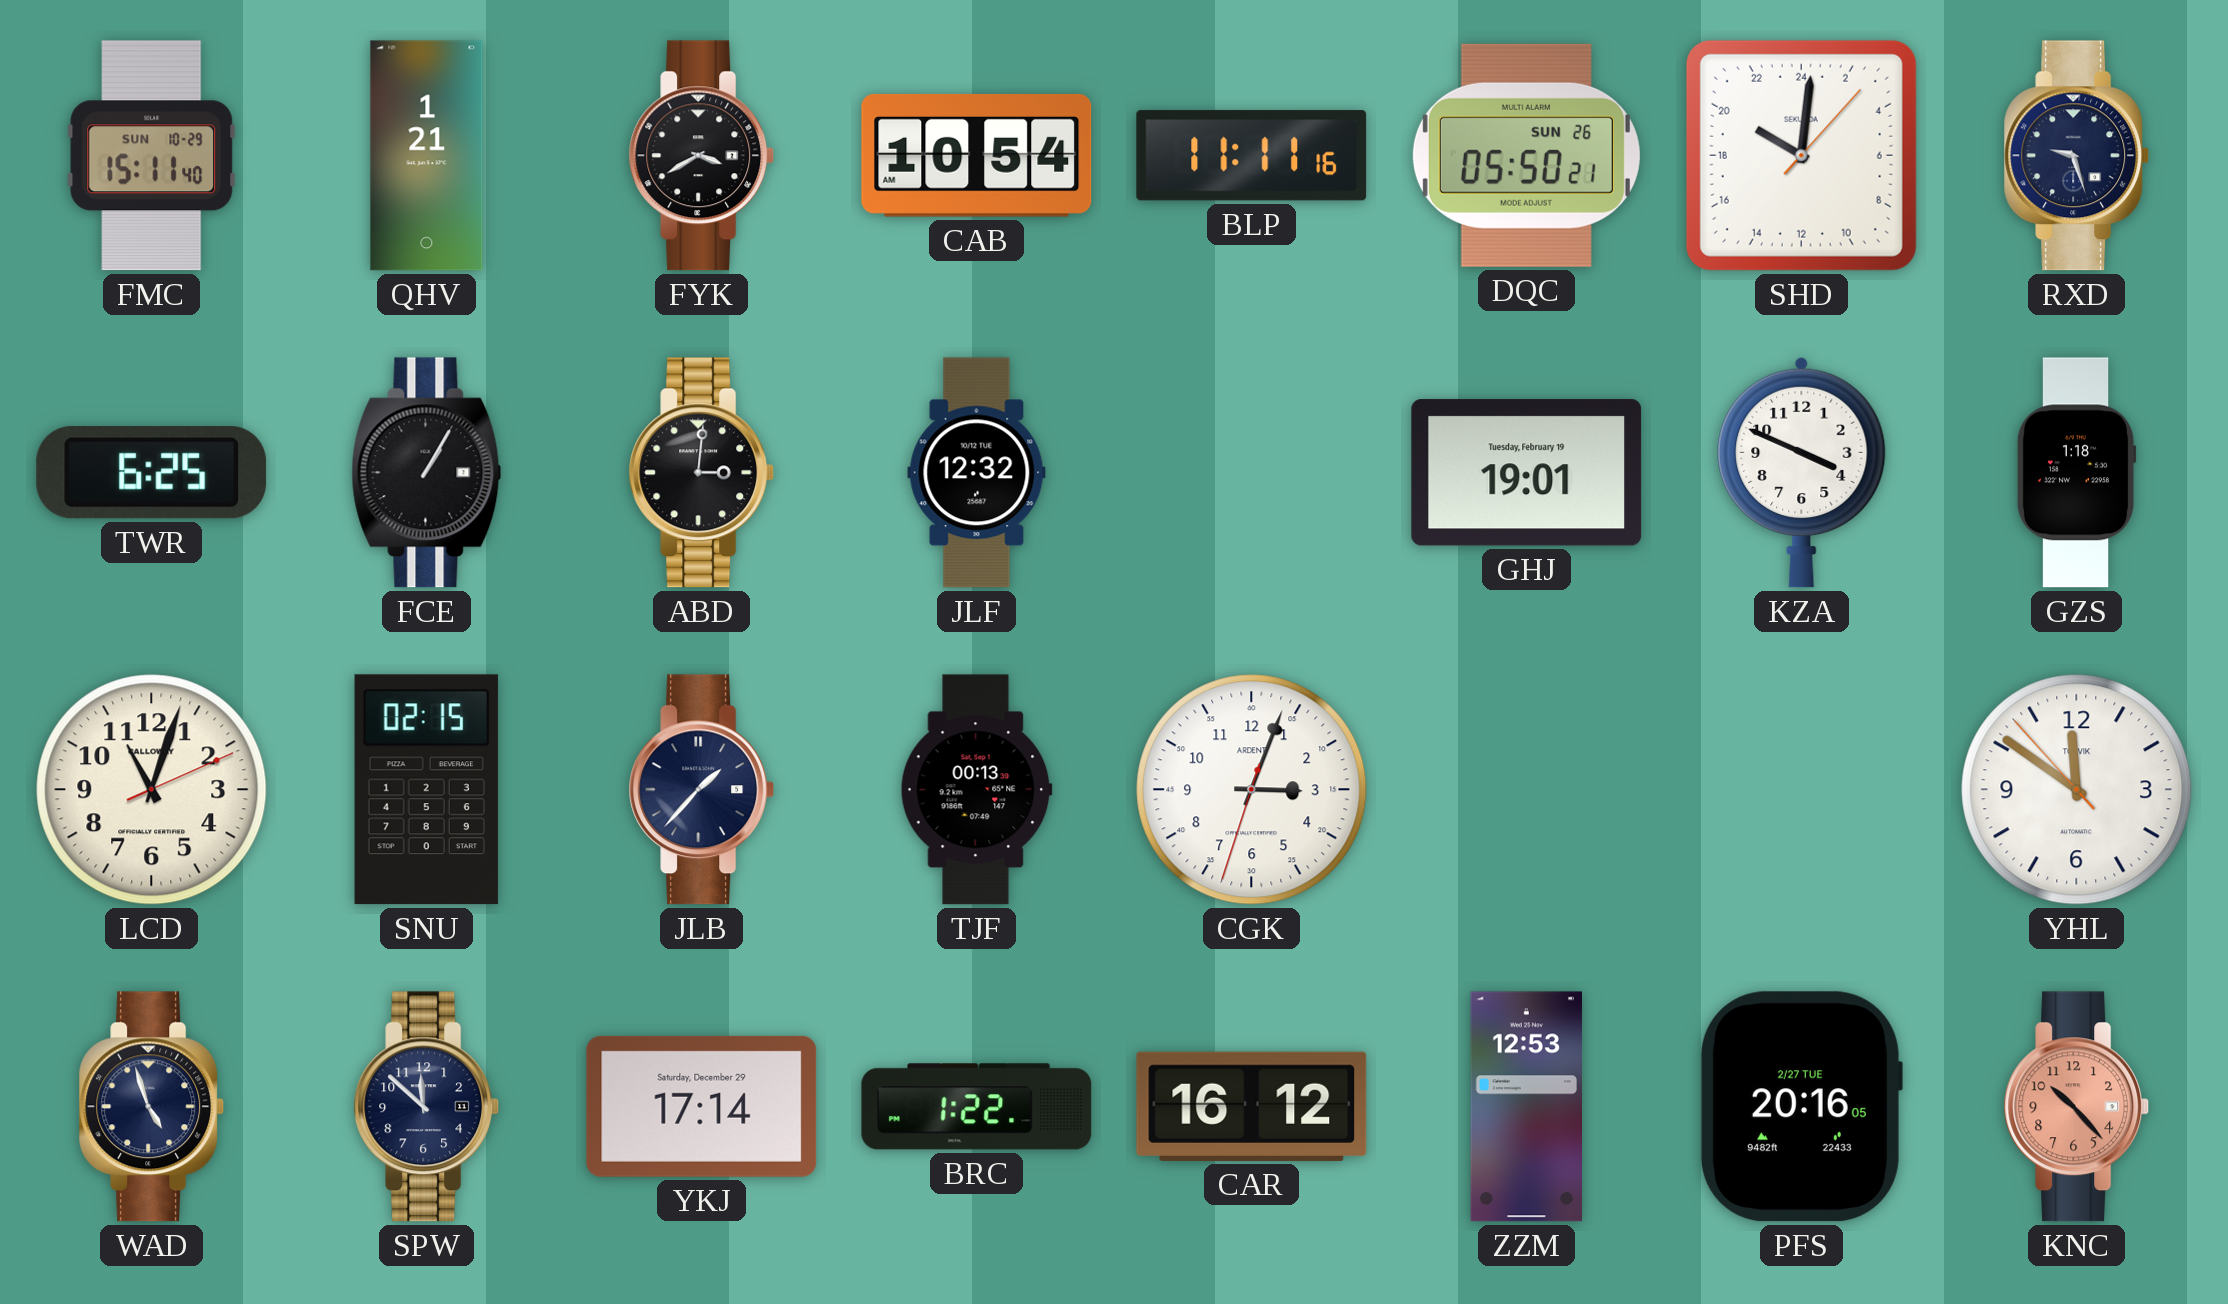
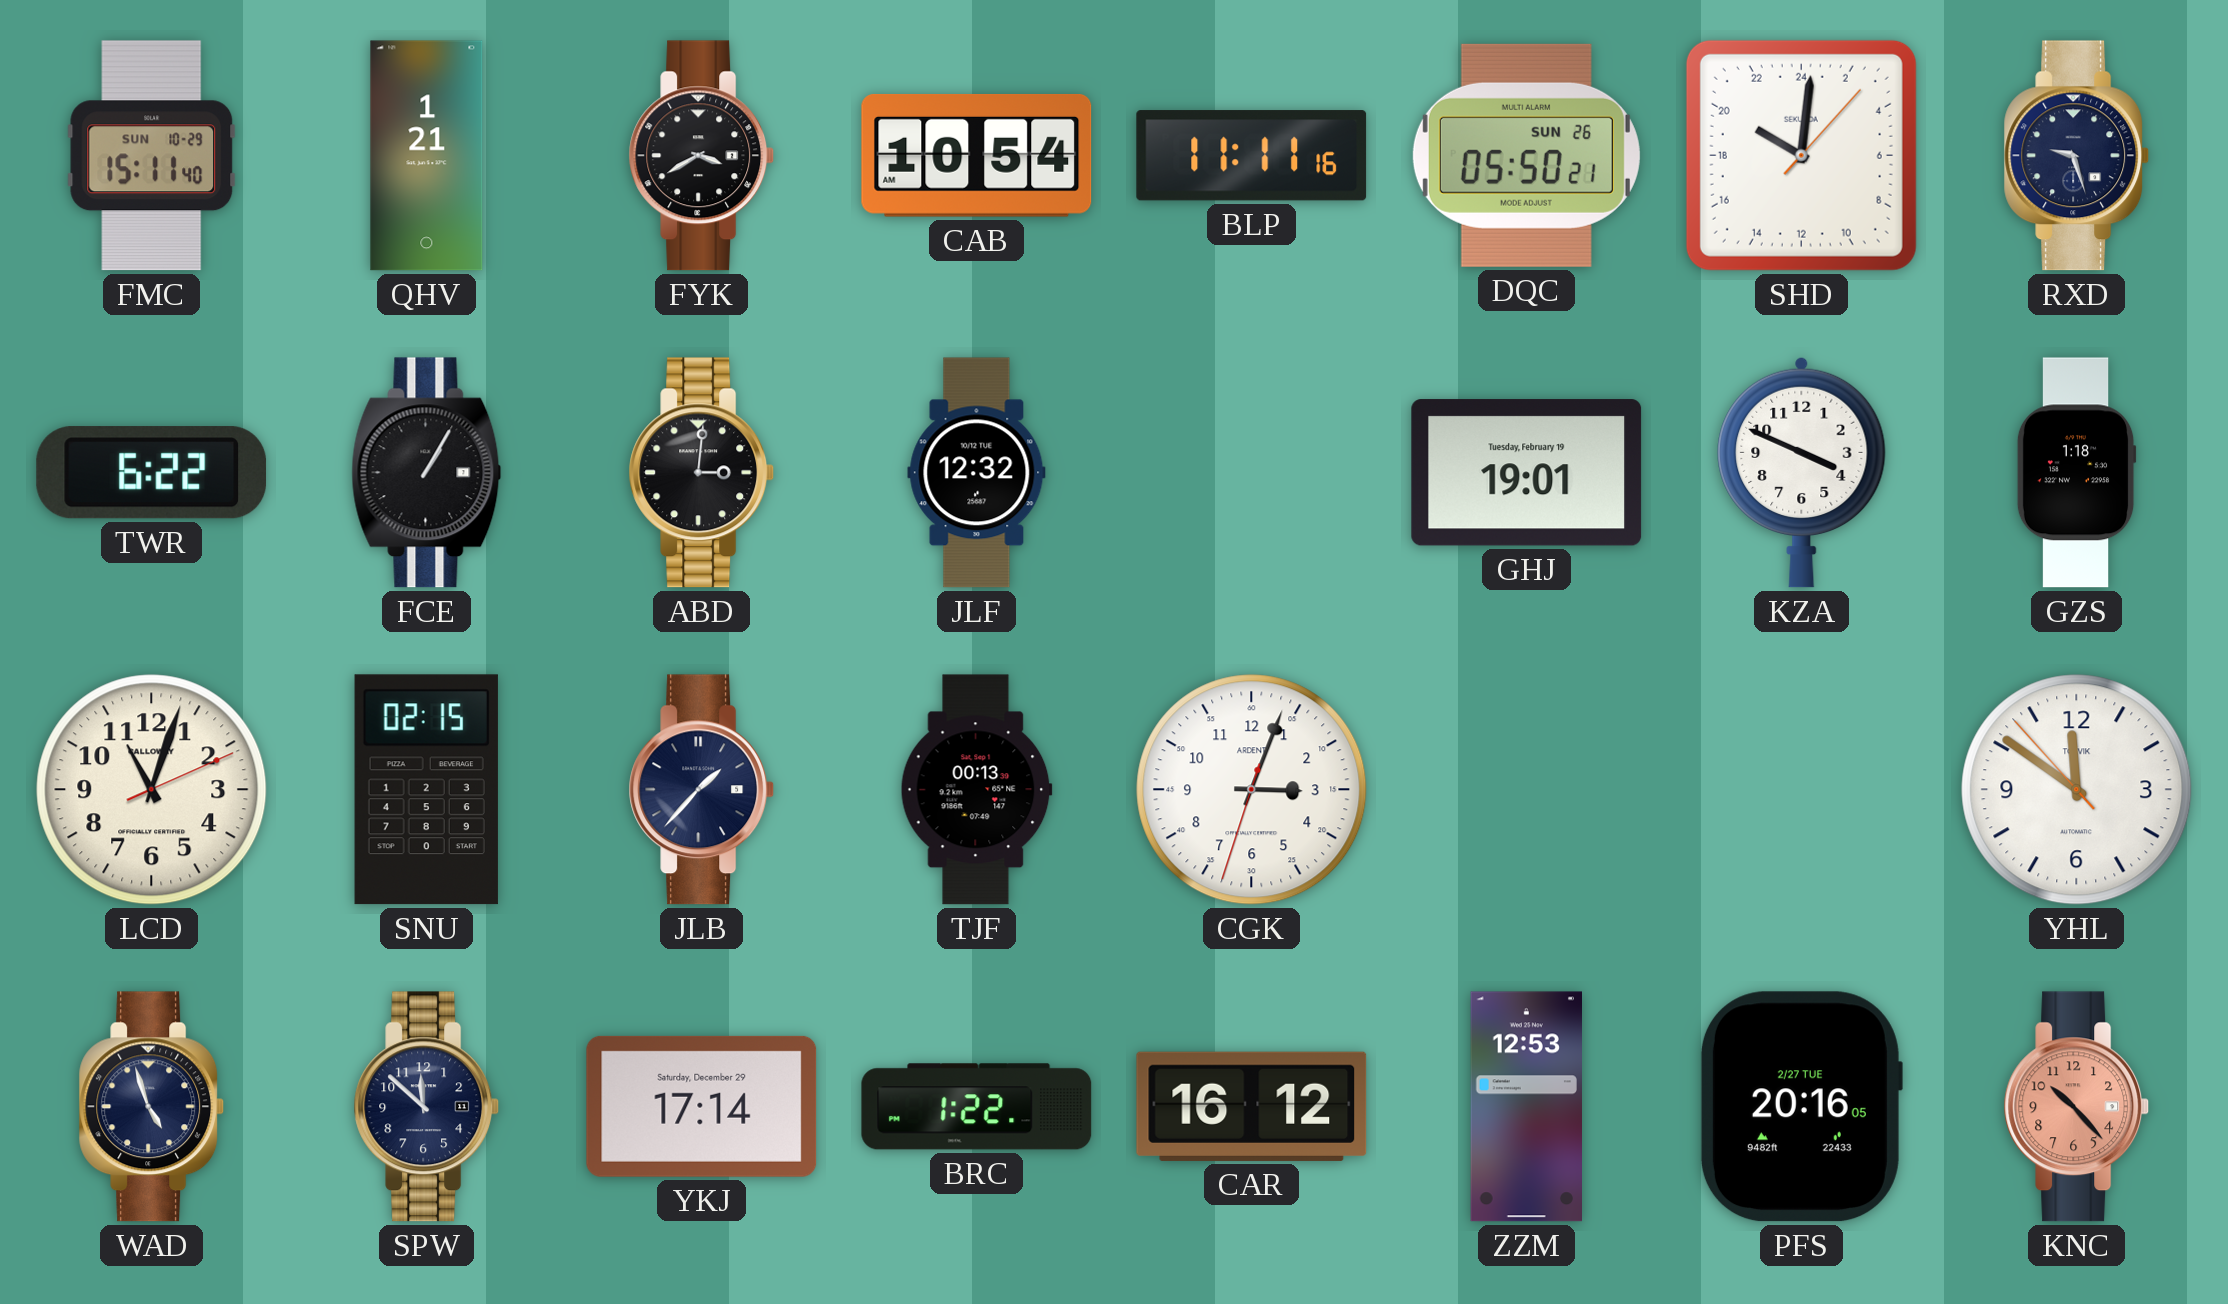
TWR: 6:25 -> 6:22 (152, 473)
